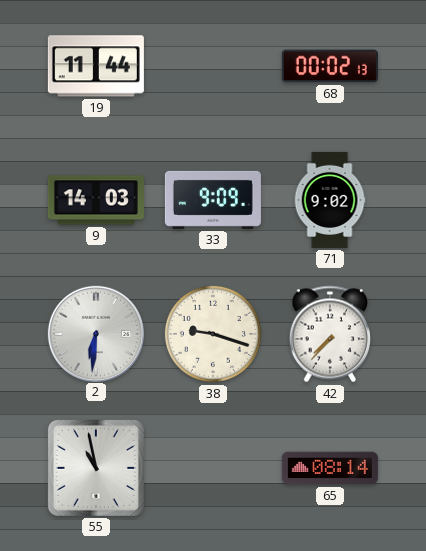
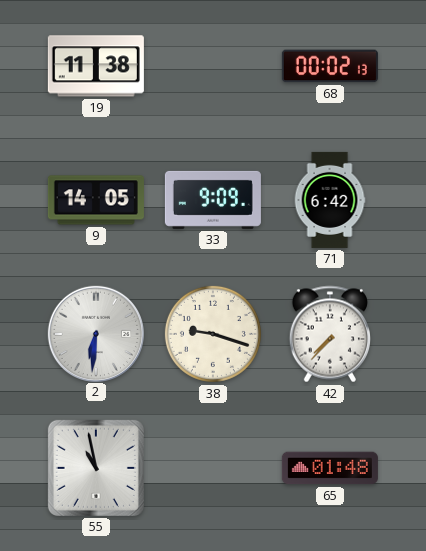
19: 11:44 -> 11:38 (96, 66)
9: 14:03 -> 14:05 (96, 200)
71: 9:02 -> 6:42 (330, 200)
65: 08:14 -> 01:48 (330, 468)
